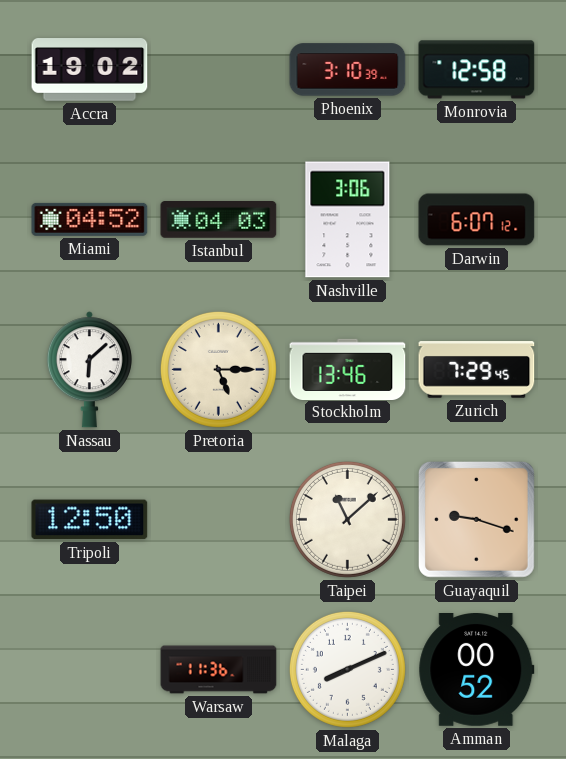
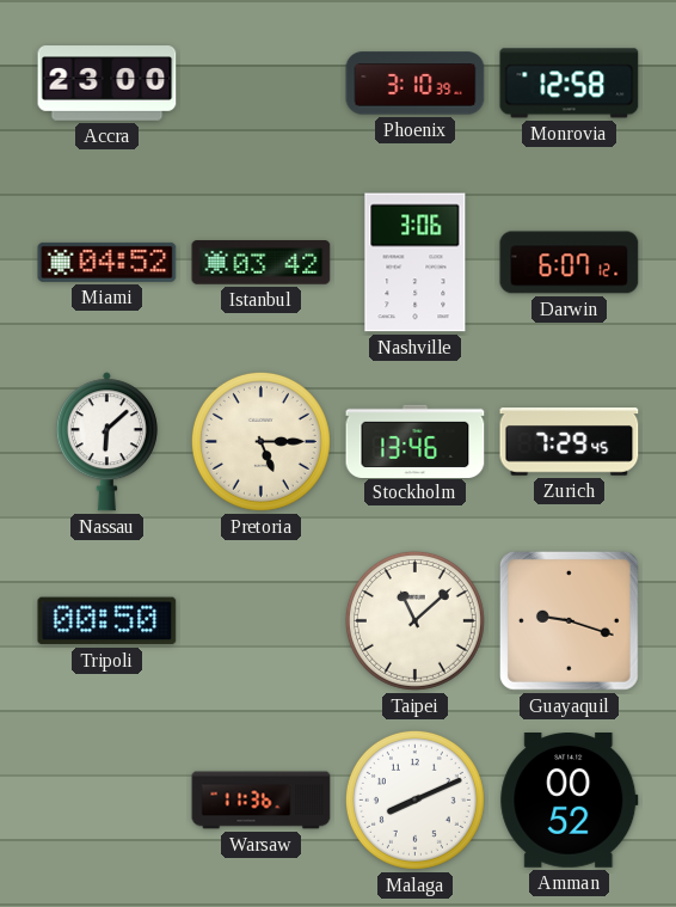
Accra: 19:02 -> 23:00 (107, 84)
Istanbul: 04:03 -> 03:42 (262, 263)
Tripoli: 12:50 -> 00:50 (107, 621)
